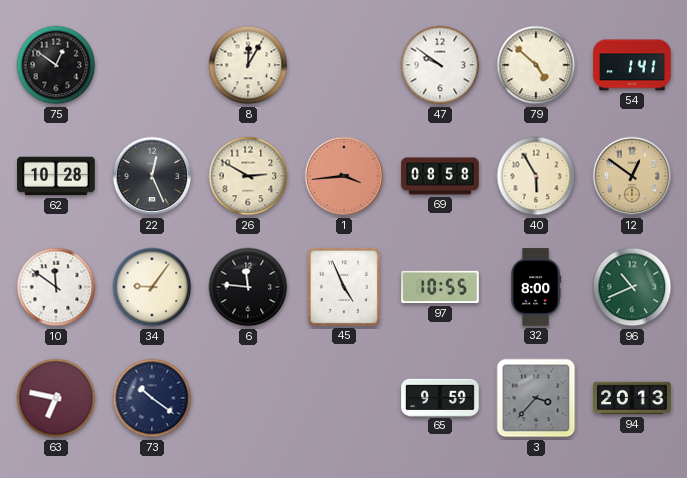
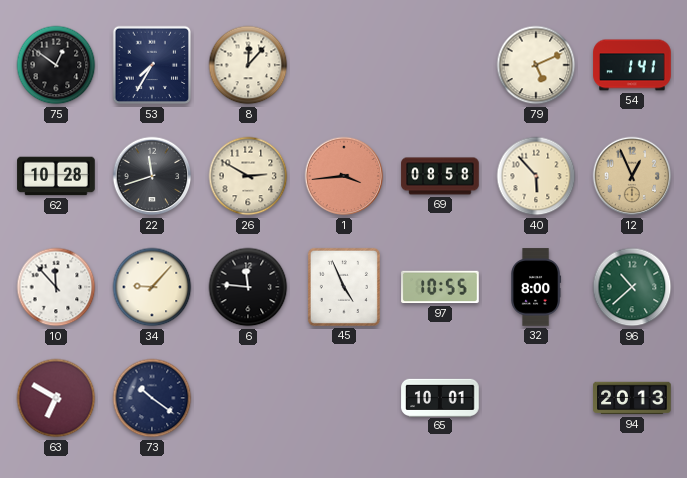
53: none -> 7:35 (152, 65)
8: 12:05 -> 12:07 (248, 65)
47: 9:51 -> none (440, 65)
79: 4:52 -> 5:11 (536, 65)
22: 12:26 -> 11:42 (152, 176)
40: 5:55 -> 5:53 (536, 176)
12: 12:51 -> 12:56 (632, 176)
10: 11:51 -> 11:53 (56, 287)
34: 9:06 -> 9:07 (152, 287)
96: 10:41 -> 10:38 (632, 287)
63: 6:47 -> 6:50 (56, 398)
65: 9:59 -> 10:01 (440, 397)
3: 3:37 -> none (536, 398)
